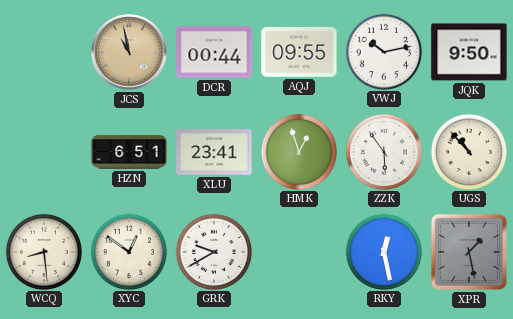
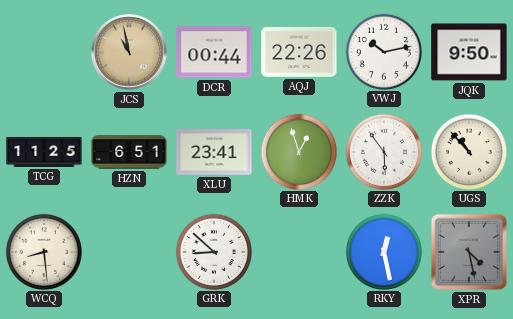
AQJ: 09:55 -> 22:26 (299, 52)
TCG: none -> 11:25 (44, 152)
XYC: 12:51 -> none (128, 251)
GRK: 9:40 -> 8:52 (213, 251)
XPR: 1:28 -> 4:28 (469, 252)
